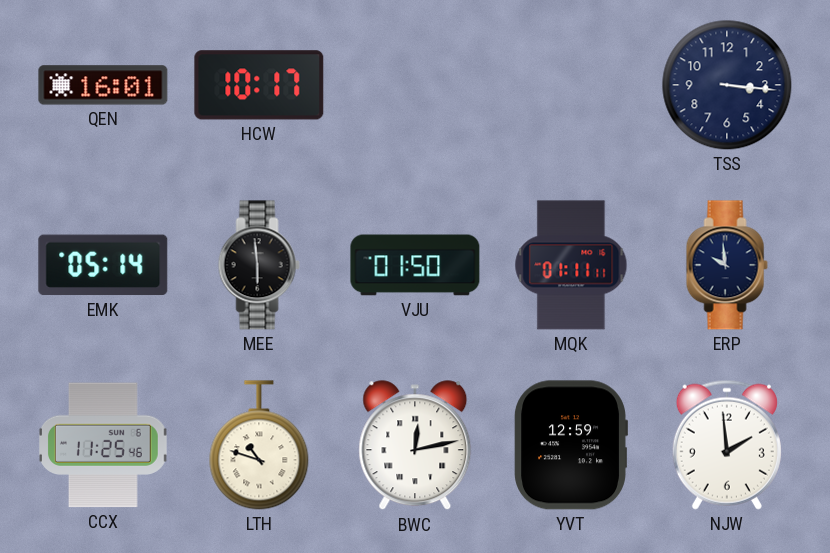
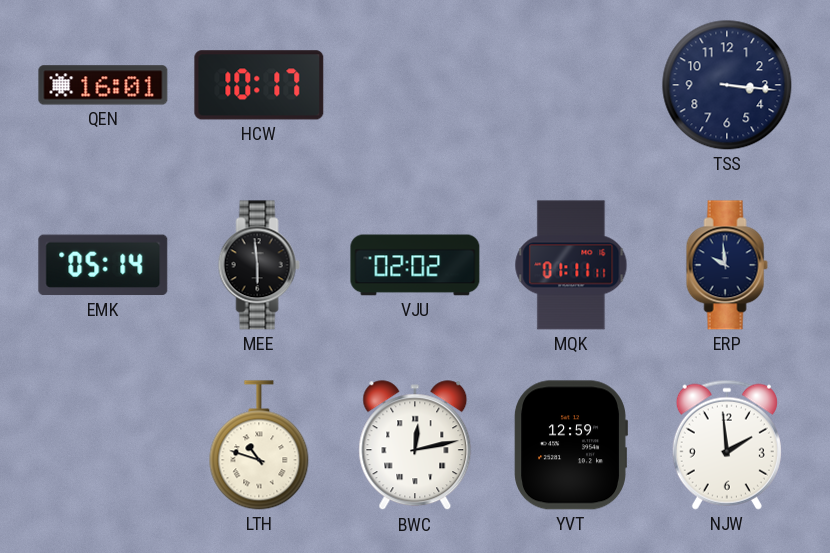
VJU: 01:50 -> 02:02 (415, 265)
CCX: 11:25 -> none (104, 445)
